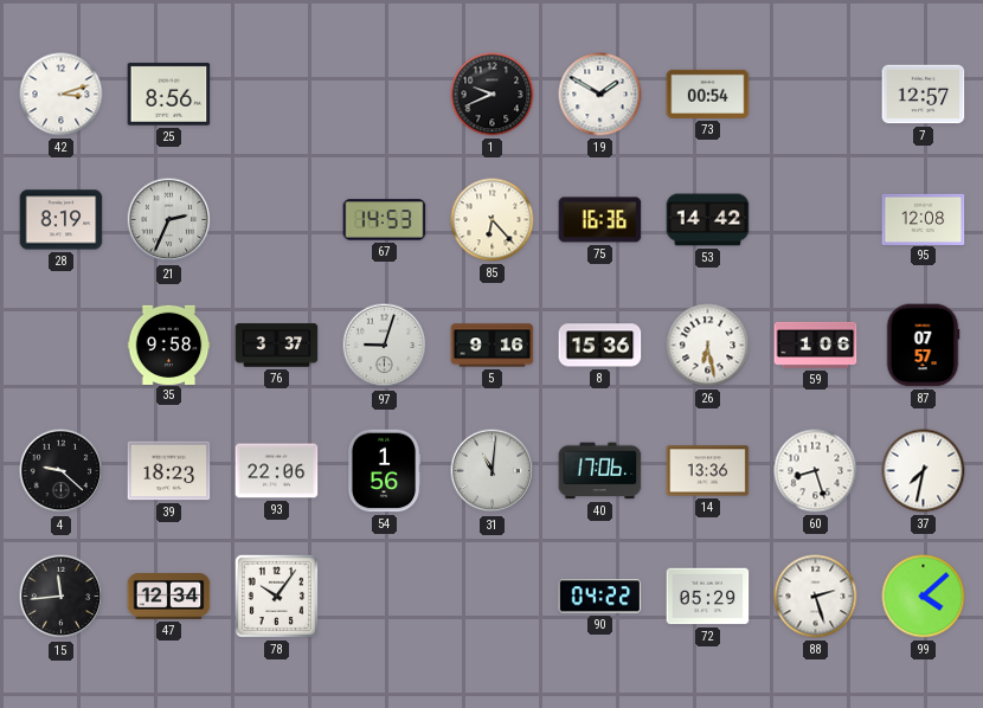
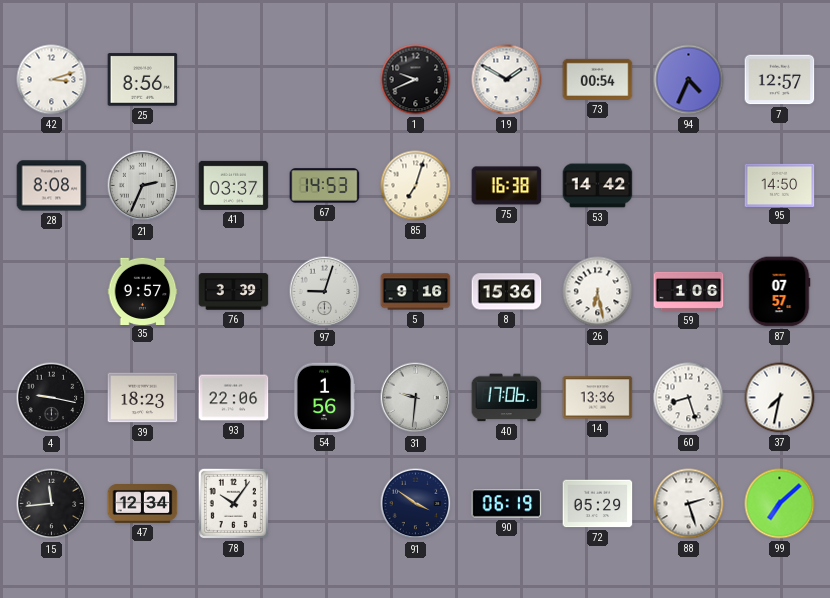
94: none -> 4:34 (689, 80)
28: 8:19 -> 8:08 (52, 186)
41: none -> 03:37 (234, 185)
85: 6:23 -> 7:03 (416, 186)
75: 16:36 -> 16:38 (507, 186)
95: 12:08 -> 14:50 (780, 185)
35: 9:58 -> 9:57 (143, 291)
76: 3:37 -> 3:39 (234, 292)
4: 9:22 -> 9:17 (52, 398)
31: 11:01 -> 9:31 (416, 398)
91: none -> 3:51 (416, 504)
90: 04:22 -> 06:19 (507, 504)
99: 4:08 -> 7:08 (780, 504)
